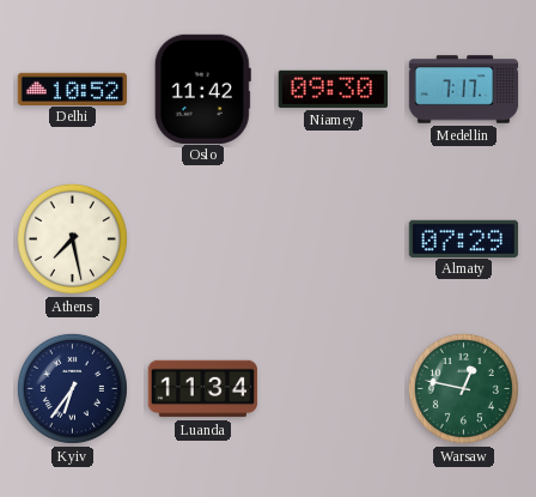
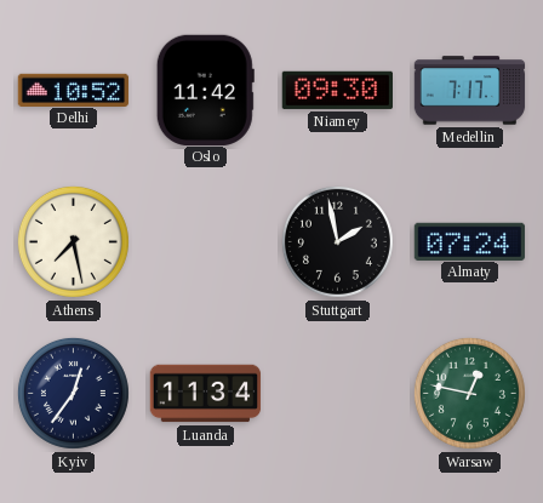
Stuttgart: none -> 1:58 (337, 241)
Almaty: 07:29 -> 07:24 (470, 241)
Kyiv: 6:36 -> 12:36 (73, 393)
